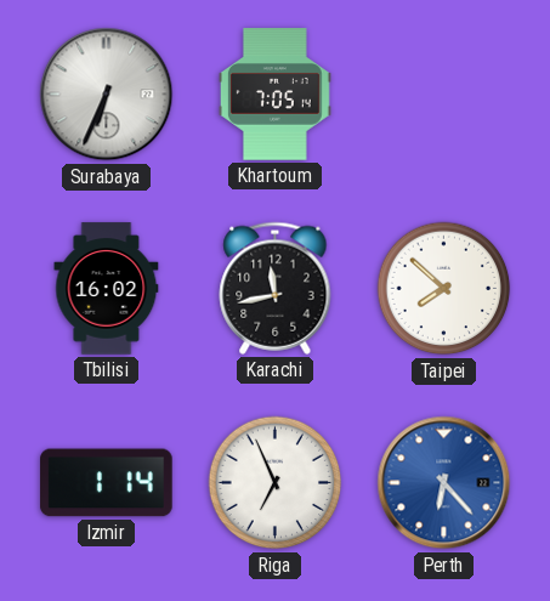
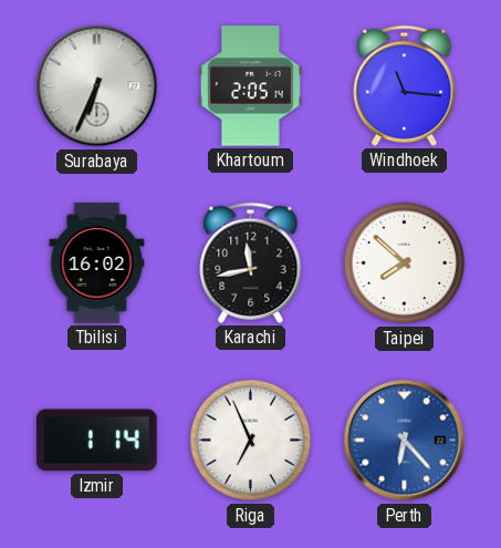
Khartoum: 7:05 -> 2:05 (250, 86)
Windhoek: none -> 11:16 (405, 85)
